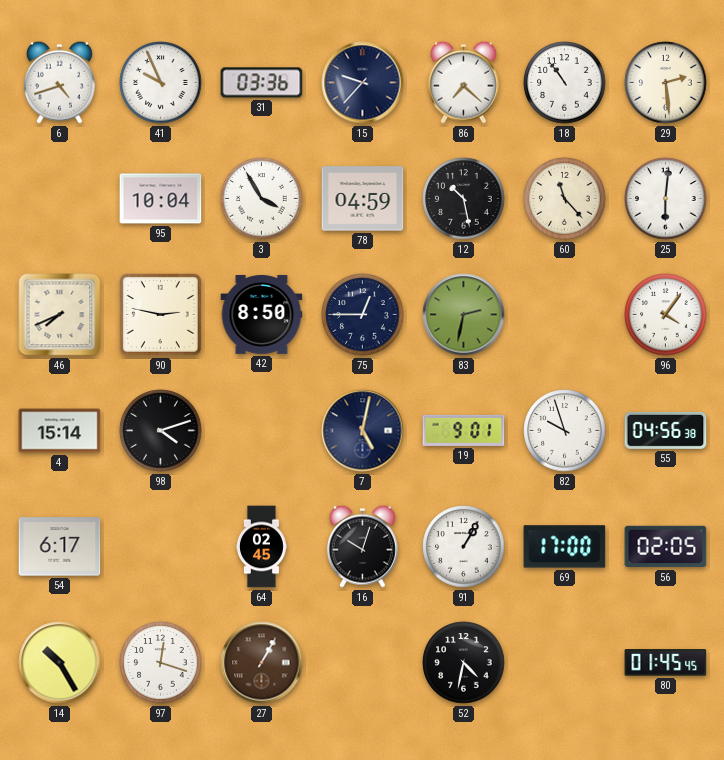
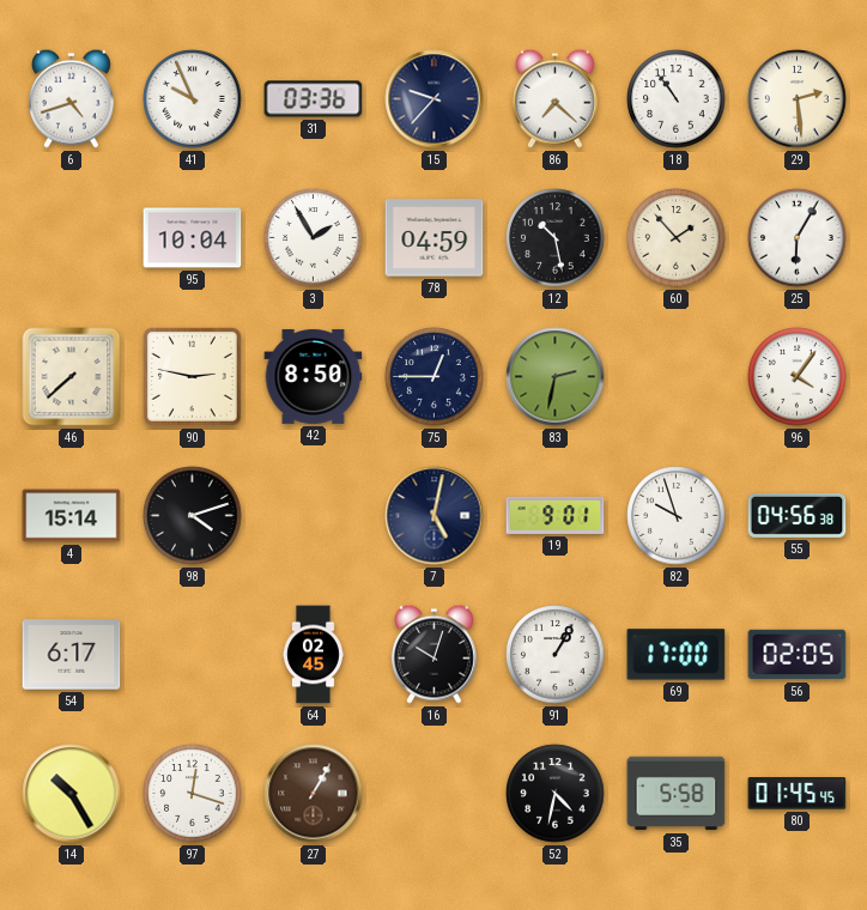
3: 3:55 -> 1:55 (314, 238)
60: 11:23 -> 1:53 (677, 238)
25: 6:01 -> 6:05 (798, 238)
46: 7:41 -> 7:38 (72, 377)
35: none -> 5:58 (677, 794)
